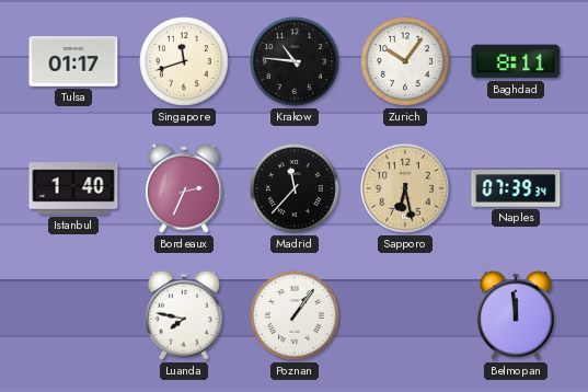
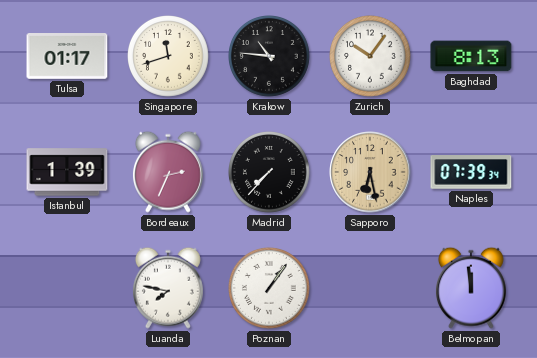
Baghdad: 8:11 -> 8:13 (471, 56)
Istanbul: 1:40 -> 1:39 (67, 172)
Madrid: 11:37 -> 7:37 (270, 173)
